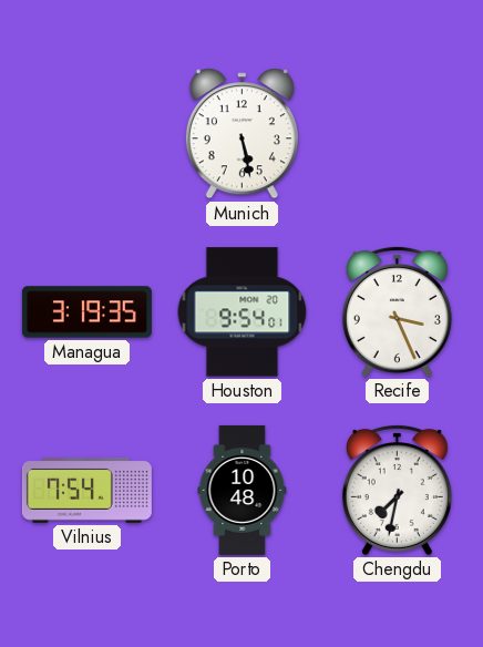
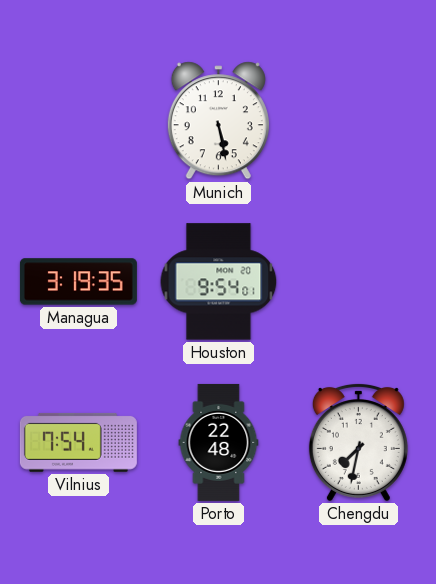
Recife: 3:26 -> none (397, 311)
Porto: 10:48 -> 22:48 (219, 442)
